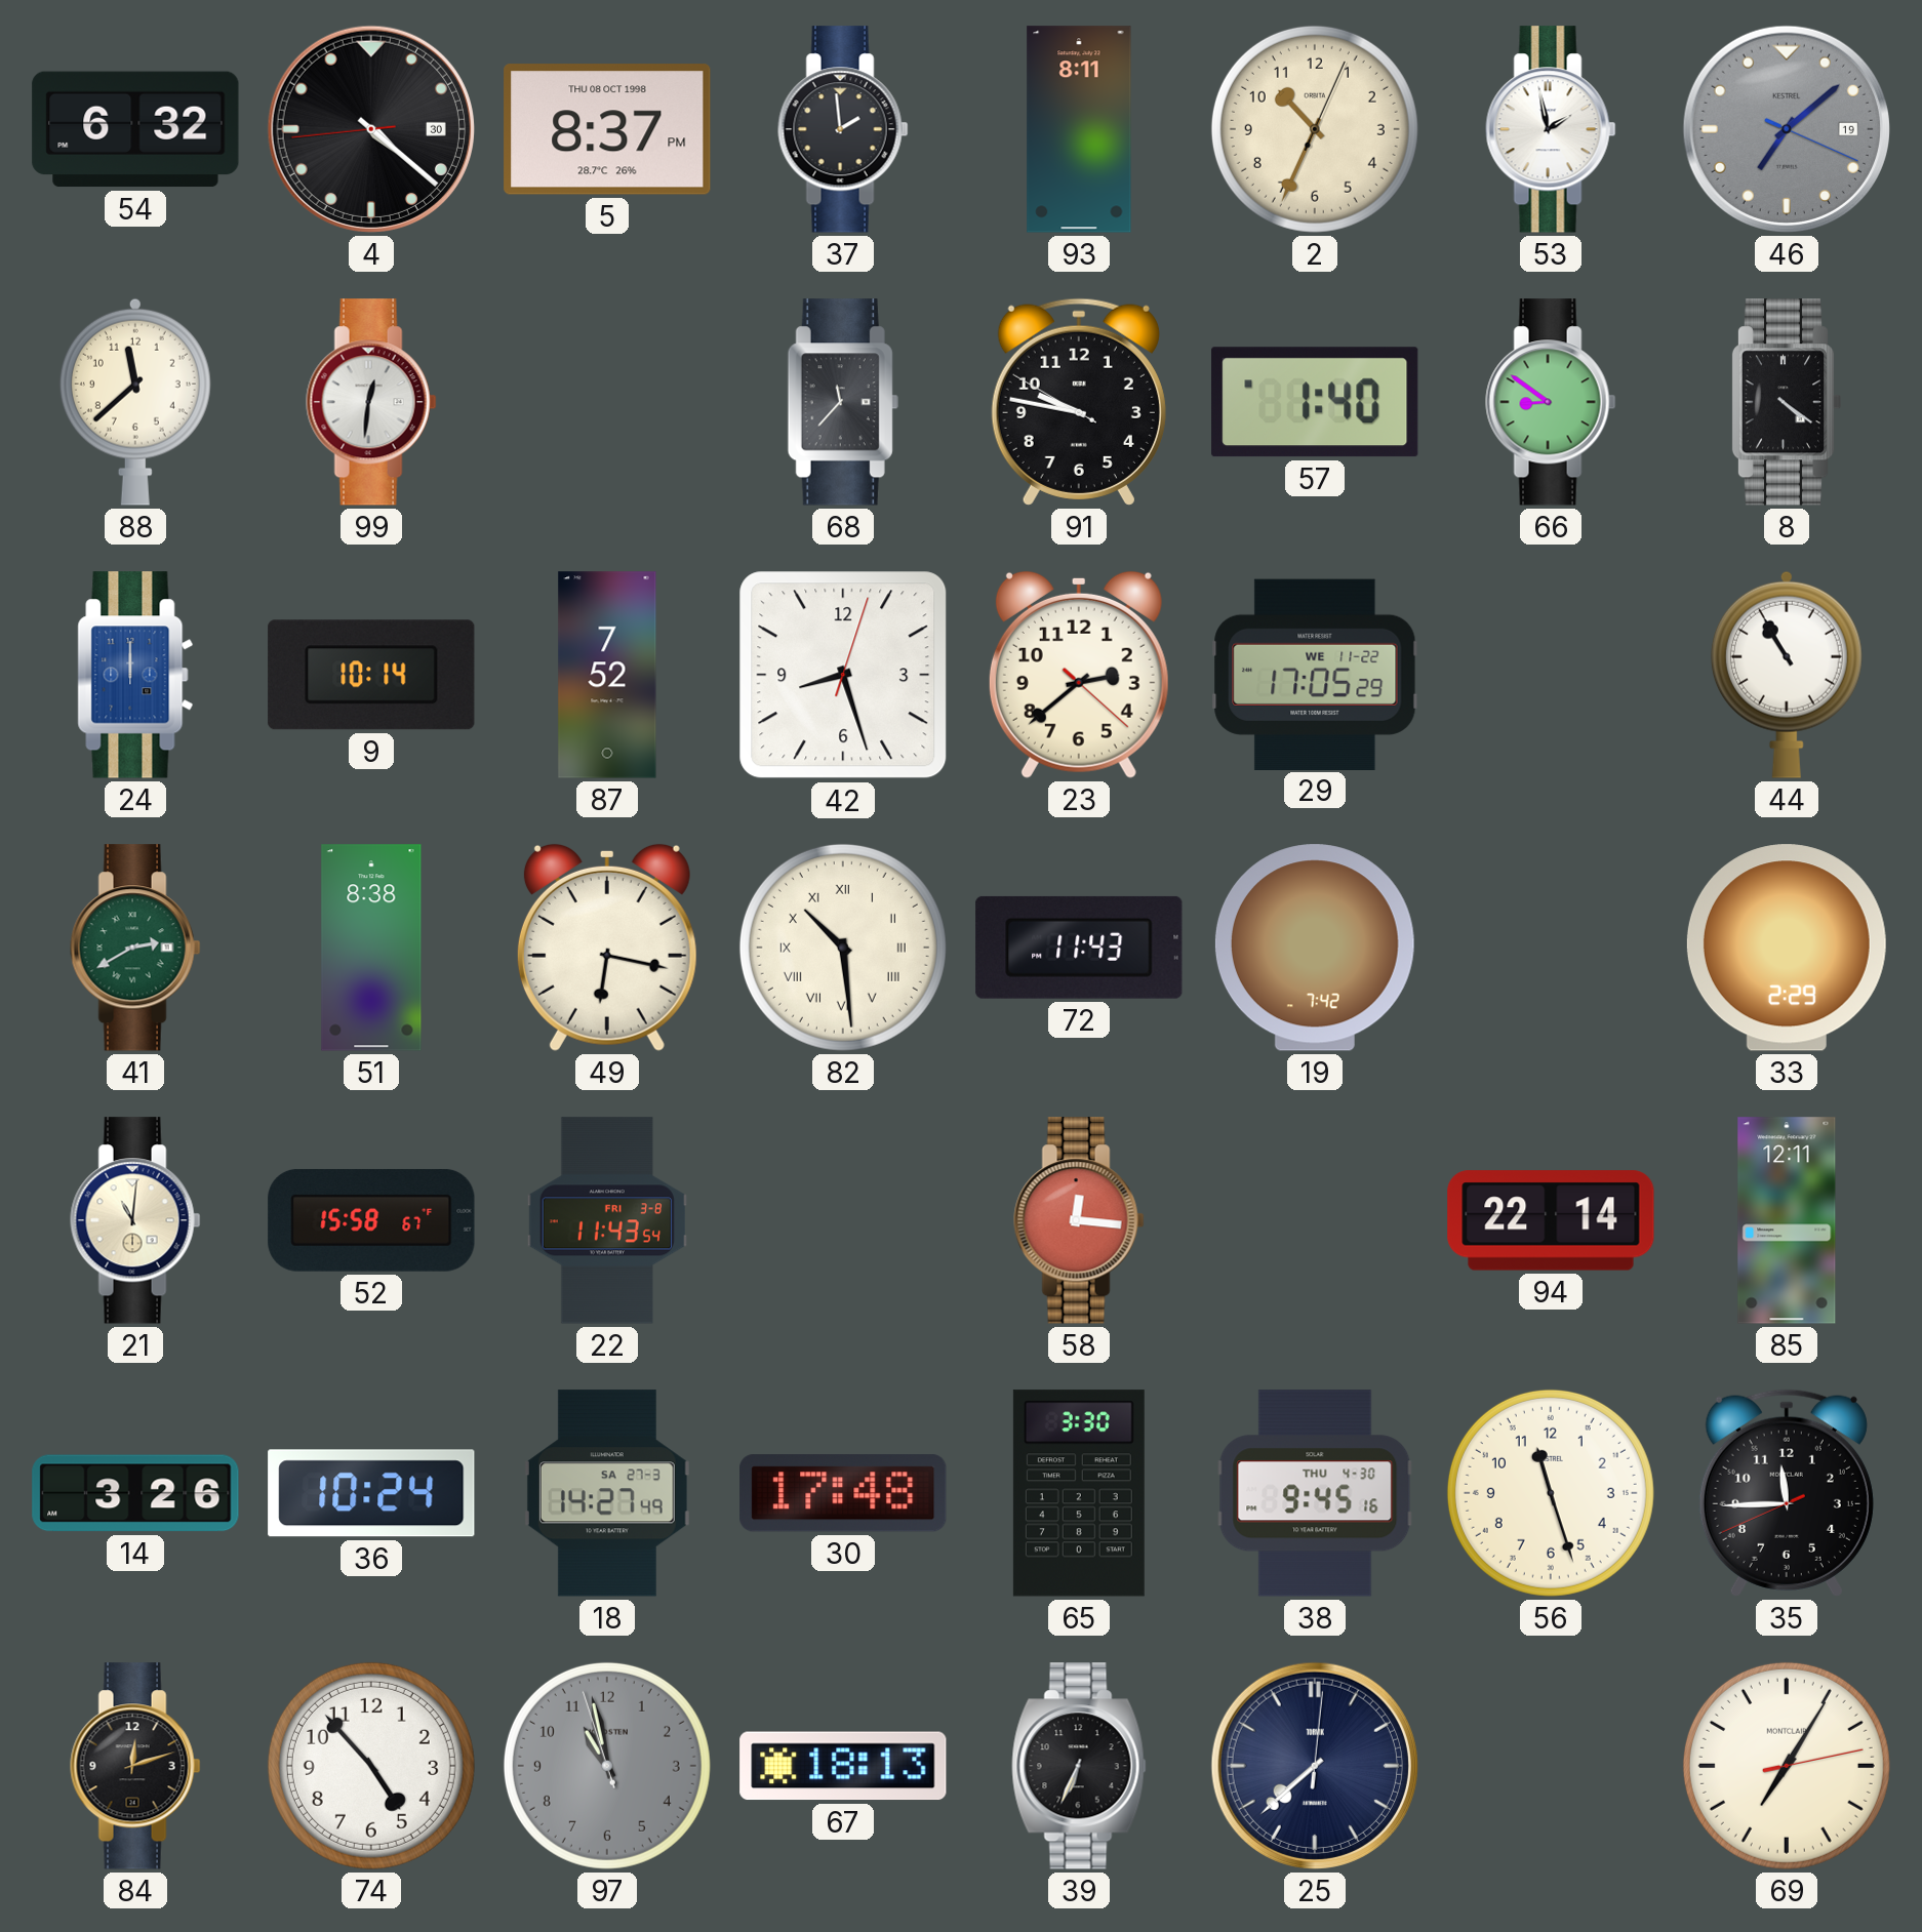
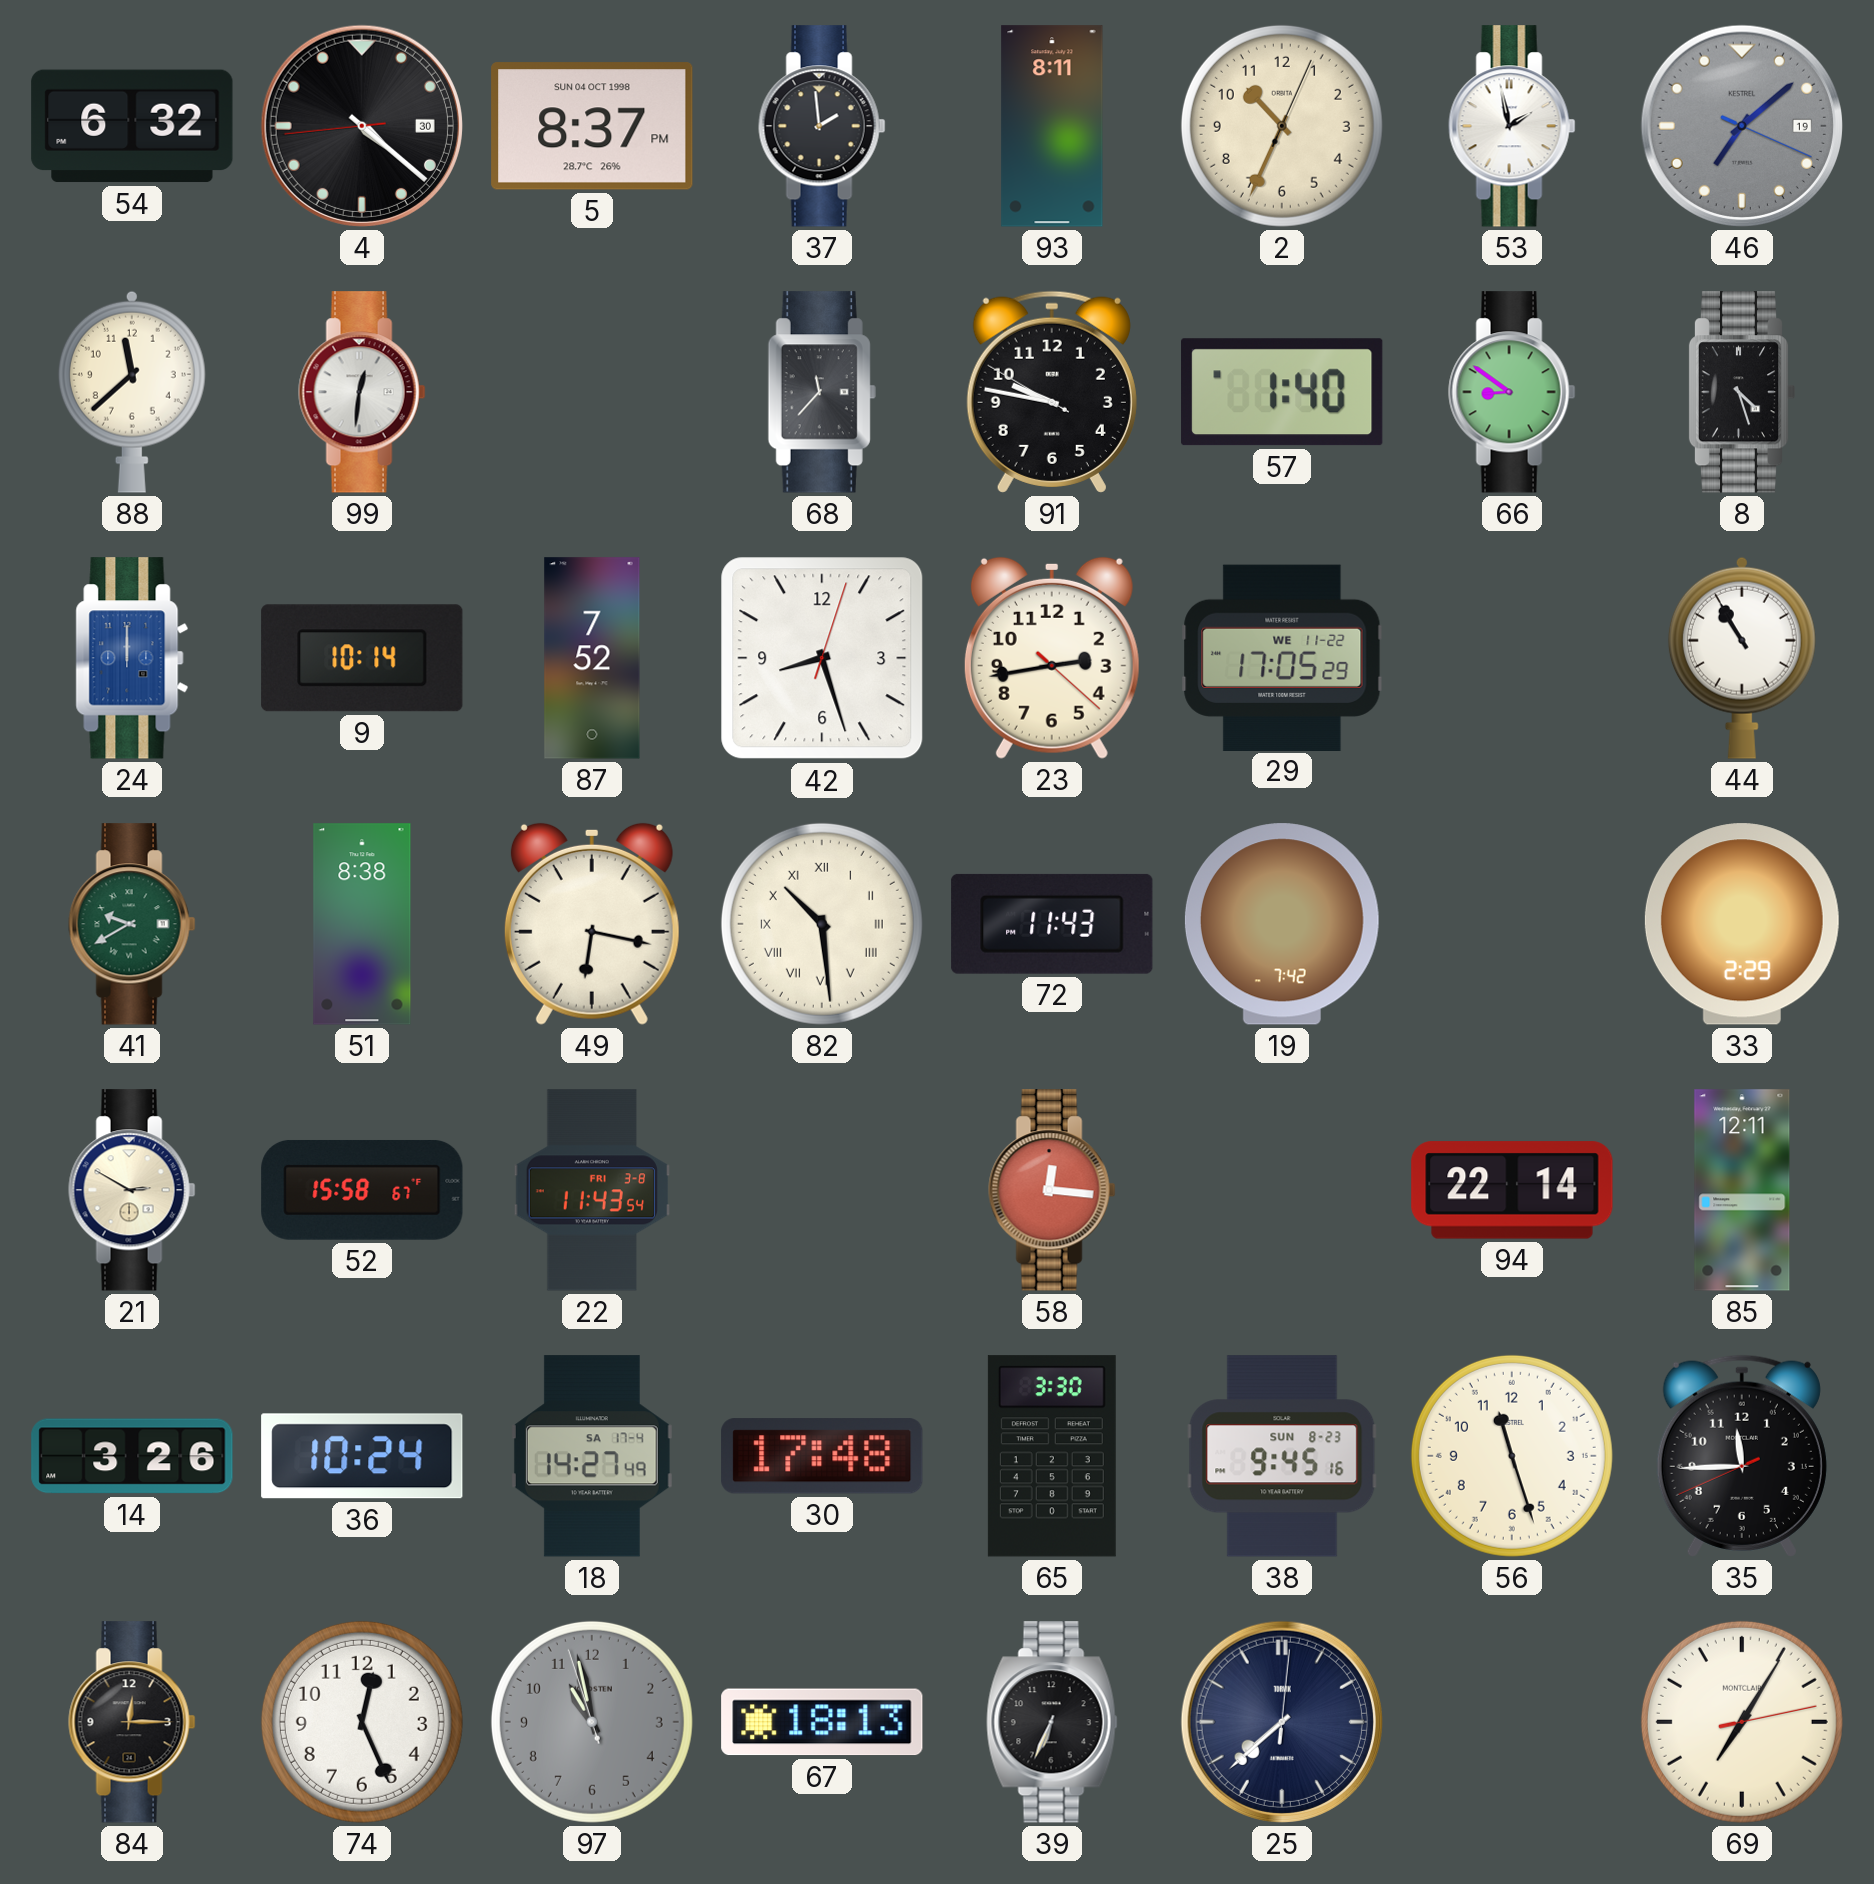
5 date: THU 08 OCT 1998 -> SUN 04 OCT 1998 (592, 126)
8: 4:21 -> 4:27 (1742, 392)
23: 2:38 -> 2:43 (1052, 658)
41: 2:40 -> 9:40 (132, 924)
21: 11:01 -> 2:50 (132, 1190)
18 date: SA 27-3 -> SA 17-4 (592, 1456)
38 date: THU 4-30 -> SUN 8-23 (1282, 1456)
84: 12:12 -> 12:15 (132, 1722)
74: 4:53 -> 12:26 (362, 1722)
